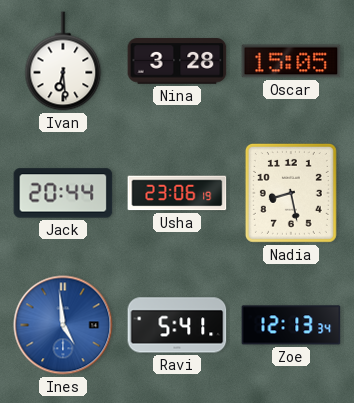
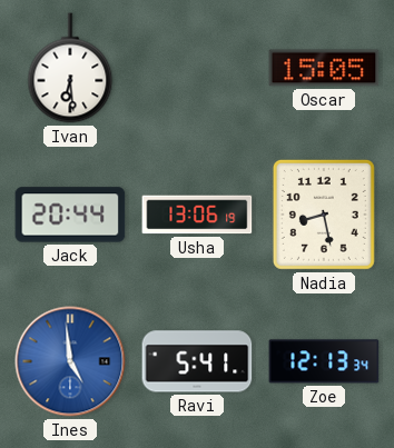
Nina: 3:28 -> none (177, 61)
Usha: 23:06 -> 13:06 (197, 215)
